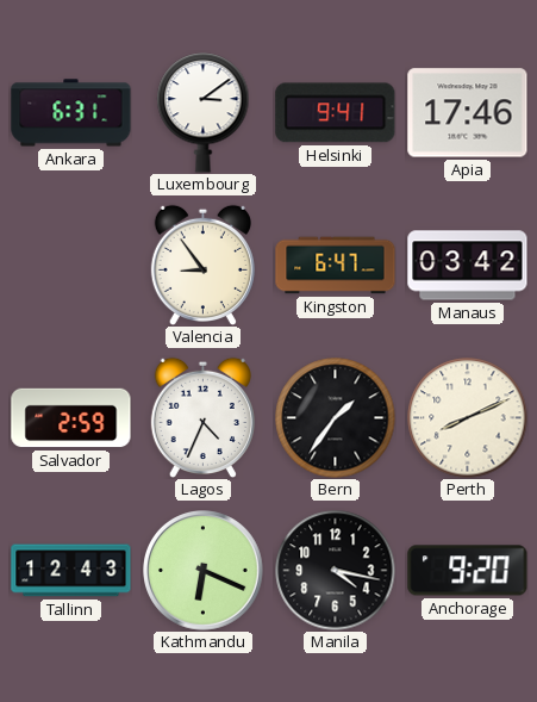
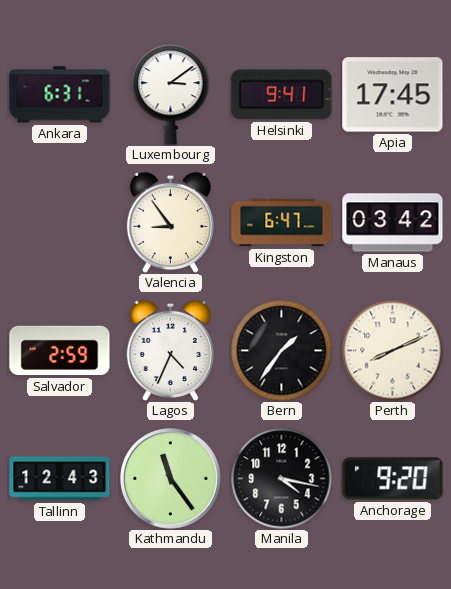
Apia: 17:46 -> 17:45 (393, 95)
Kathmandu: 6:19 -> 11:24 (171, 479)
